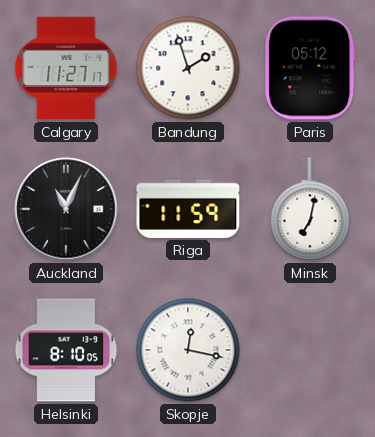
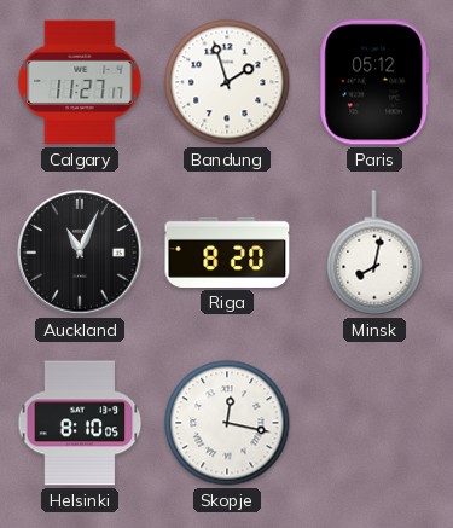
Riga: 11:59 -> 8:20 (227, 253)
Minsk: 7:02 -> 8:02 (374, 253)
